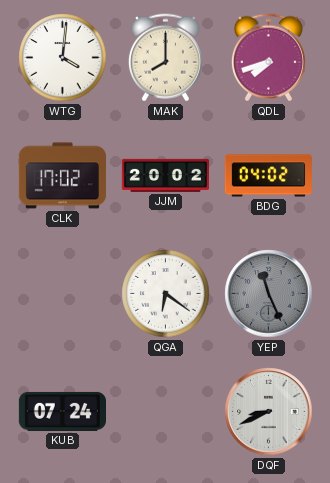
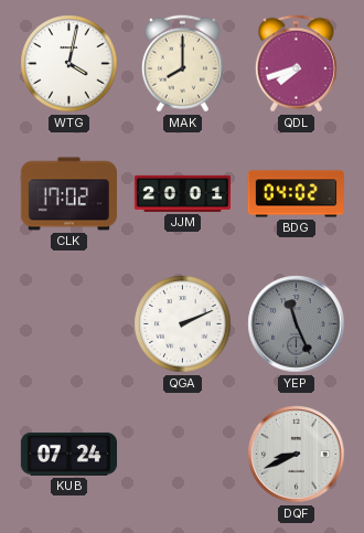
WTG: 4:01 -> 4:02 (69, 64)
JJM: 20:02 -> 20:01 (182, 193)
QGA: 6:21 -> 2:11 (183, 324)
